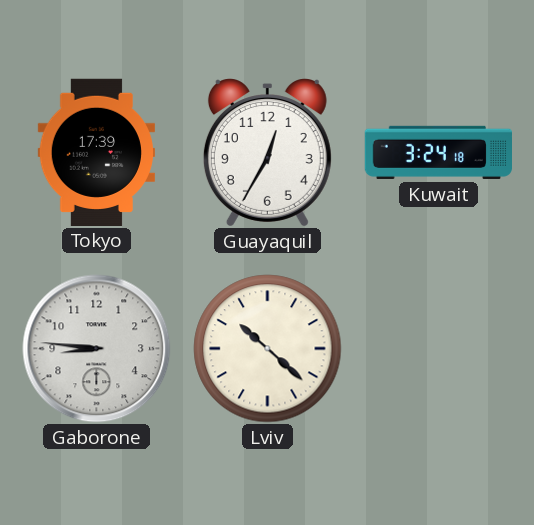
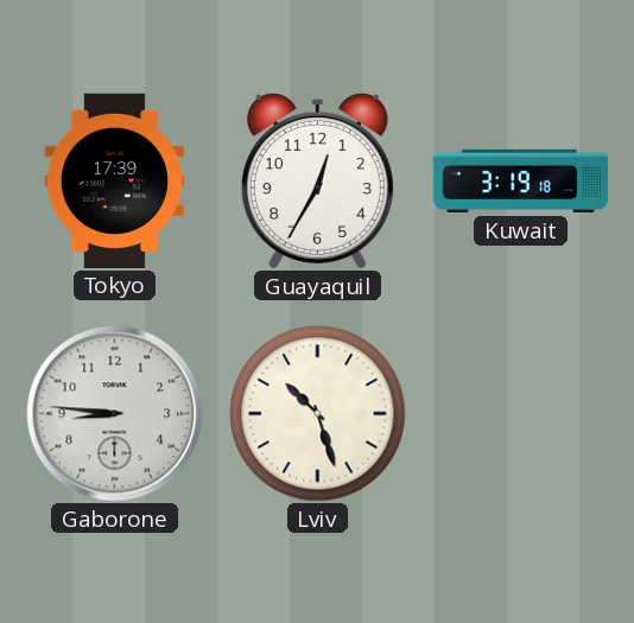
Kuwait: 3:24 -> 3:19 (520, 180)
Lviv: 10:22 -> 10:27 (318, 414)
